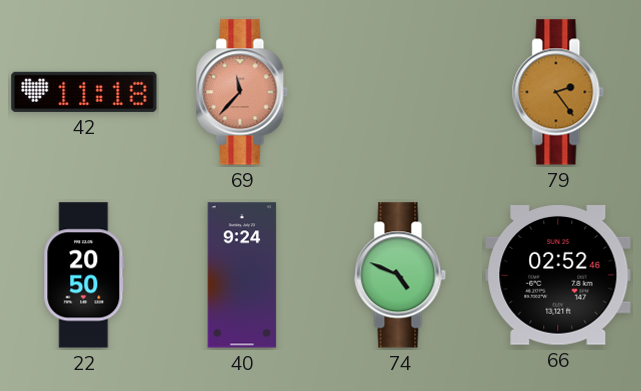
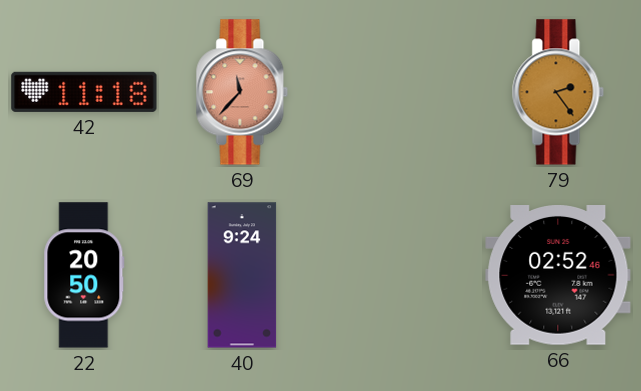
74: 4:49 -> none (400, 275)
